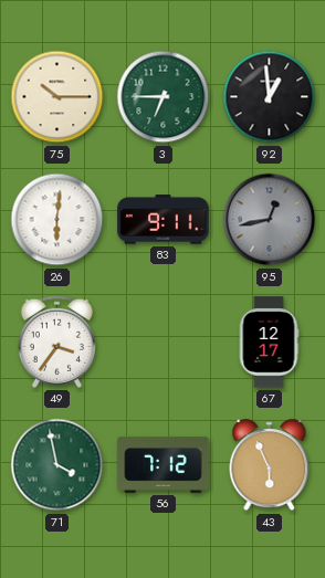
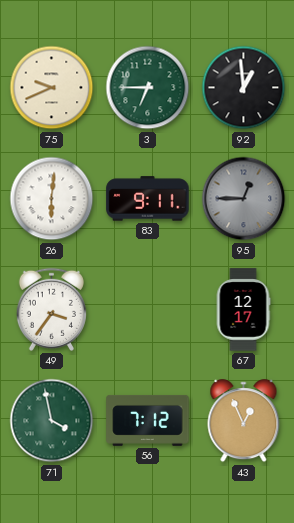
75: 10:15 -> 9:41 (52, 88)
95: 12:43 -> 12:45 (244, 199)
43: 5:56 -> 12:56 (244, 421)
